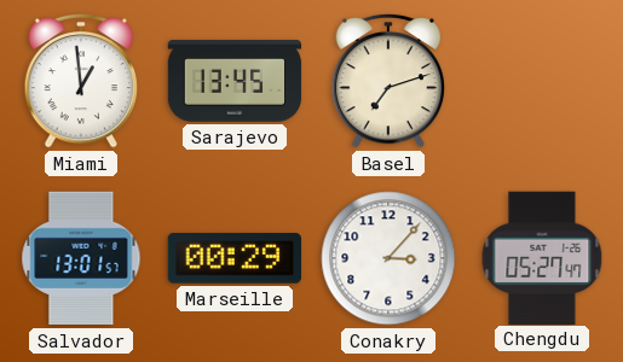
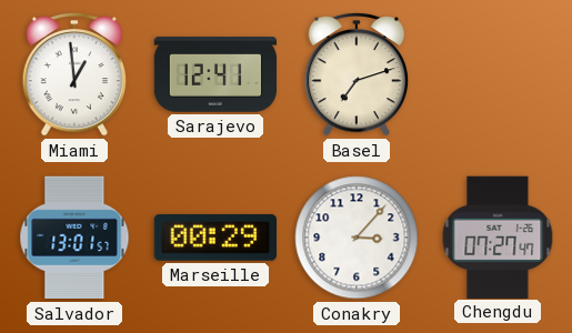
Sarajevo: 13:45 -> 12:41 (215, 74)
Chengdu: 05:27 -> 07:27 (498, 236)
